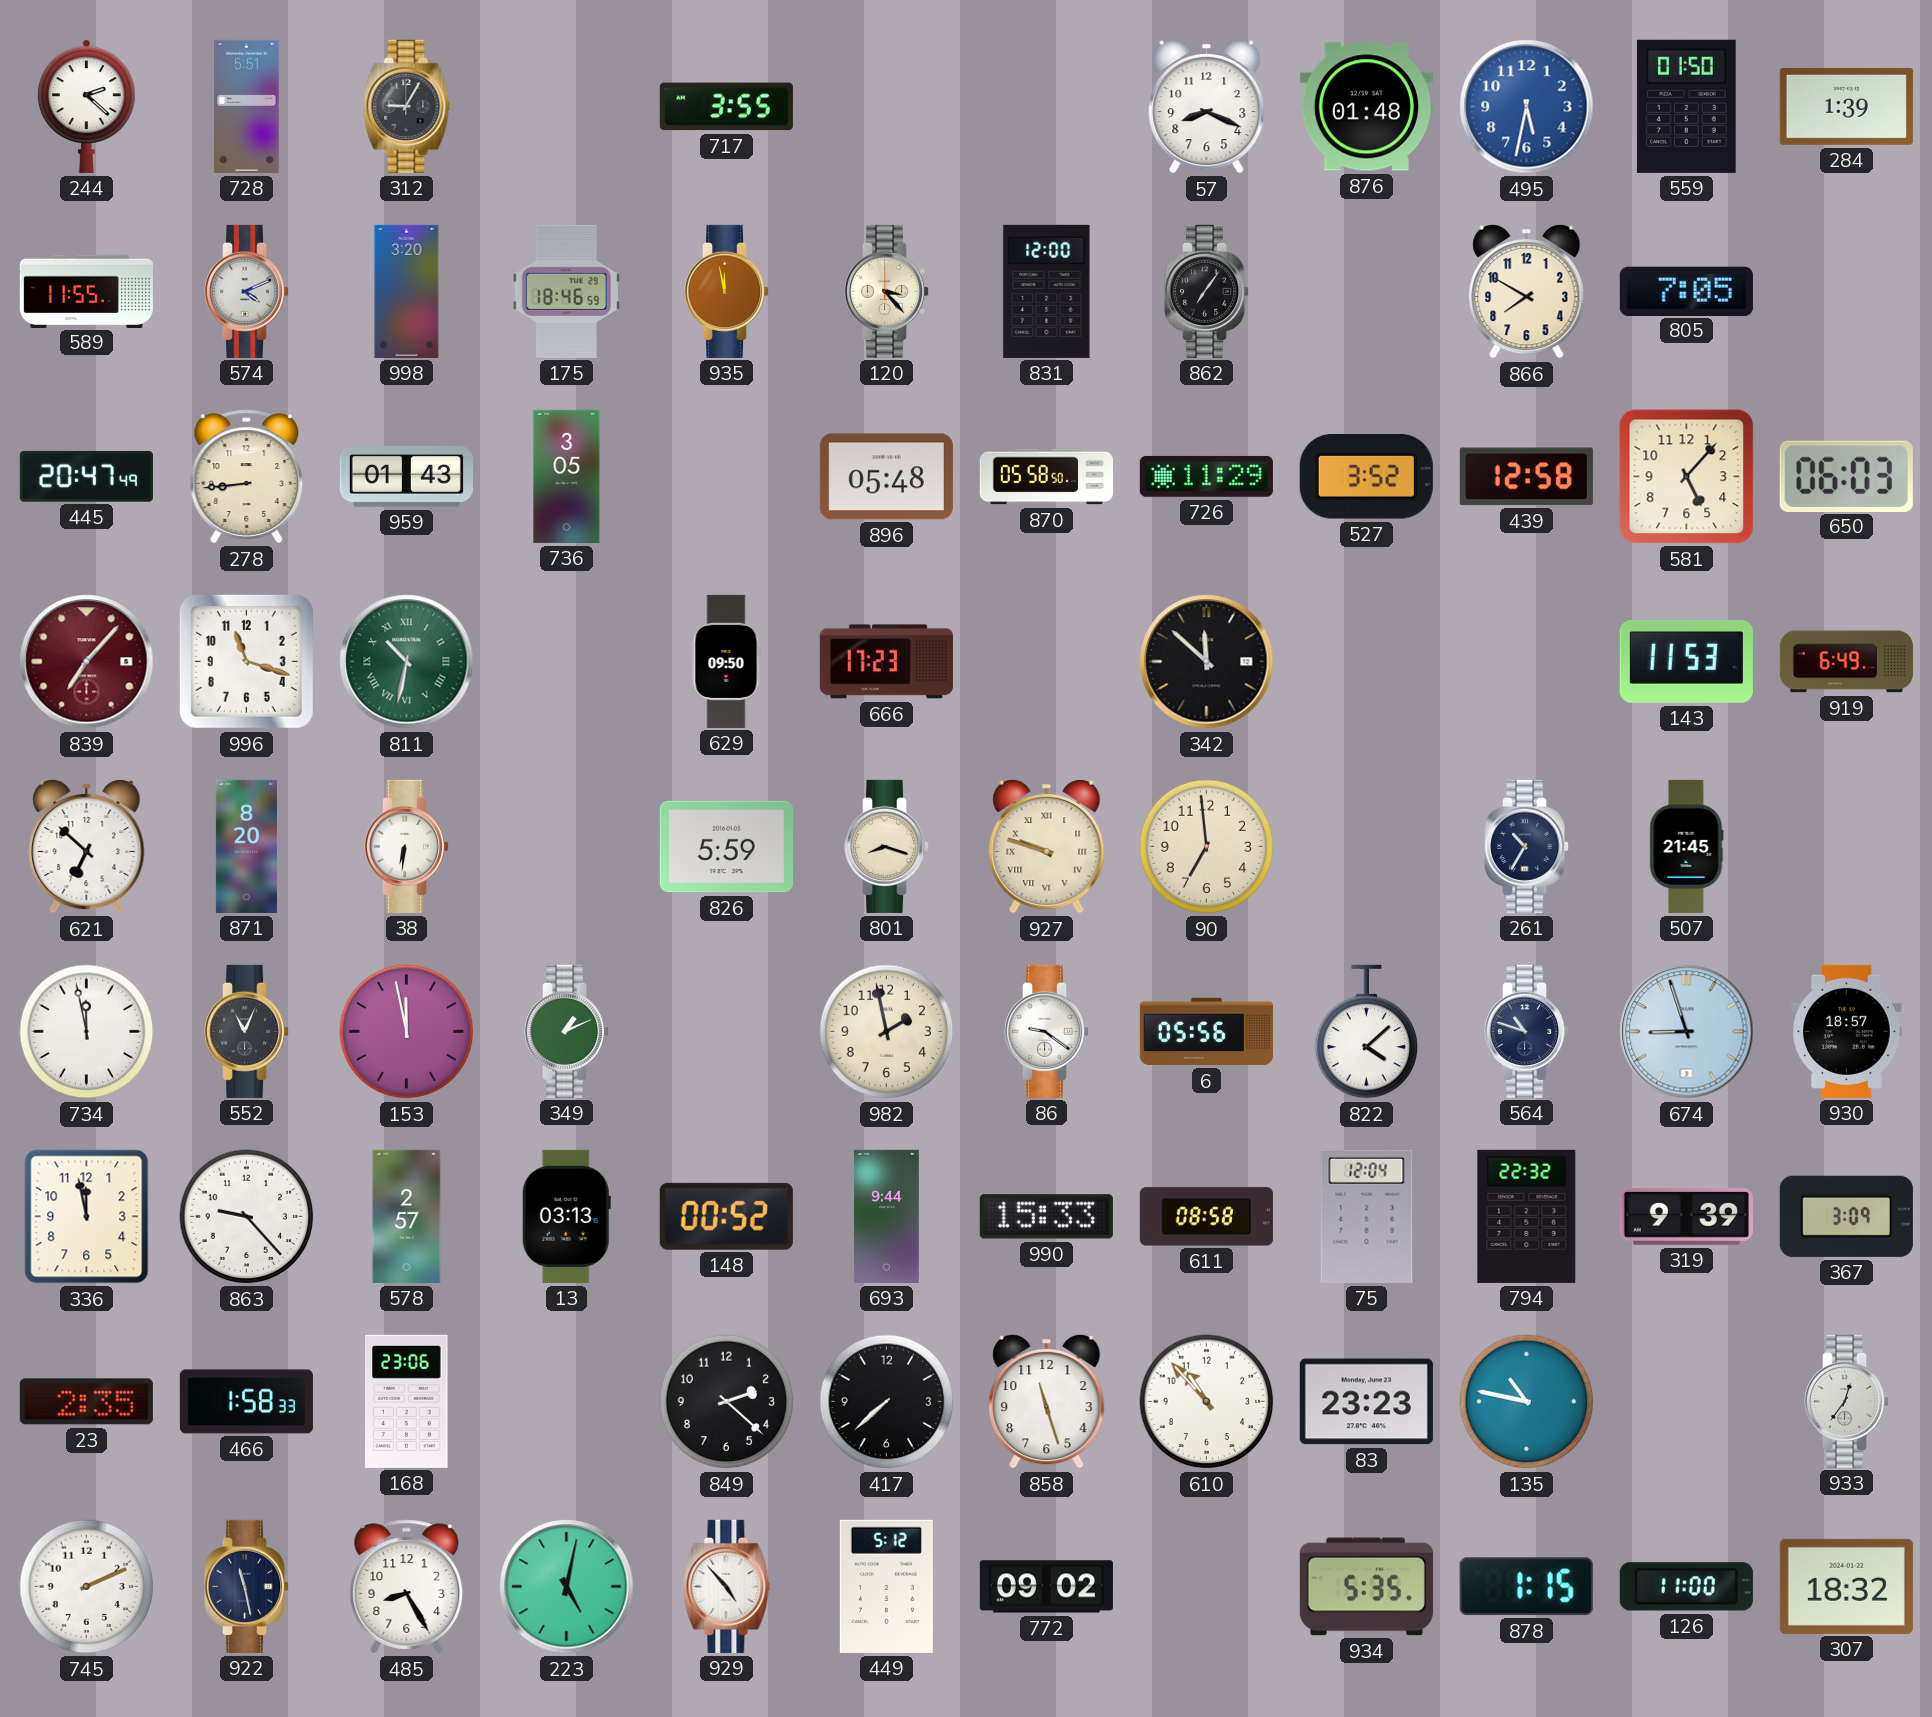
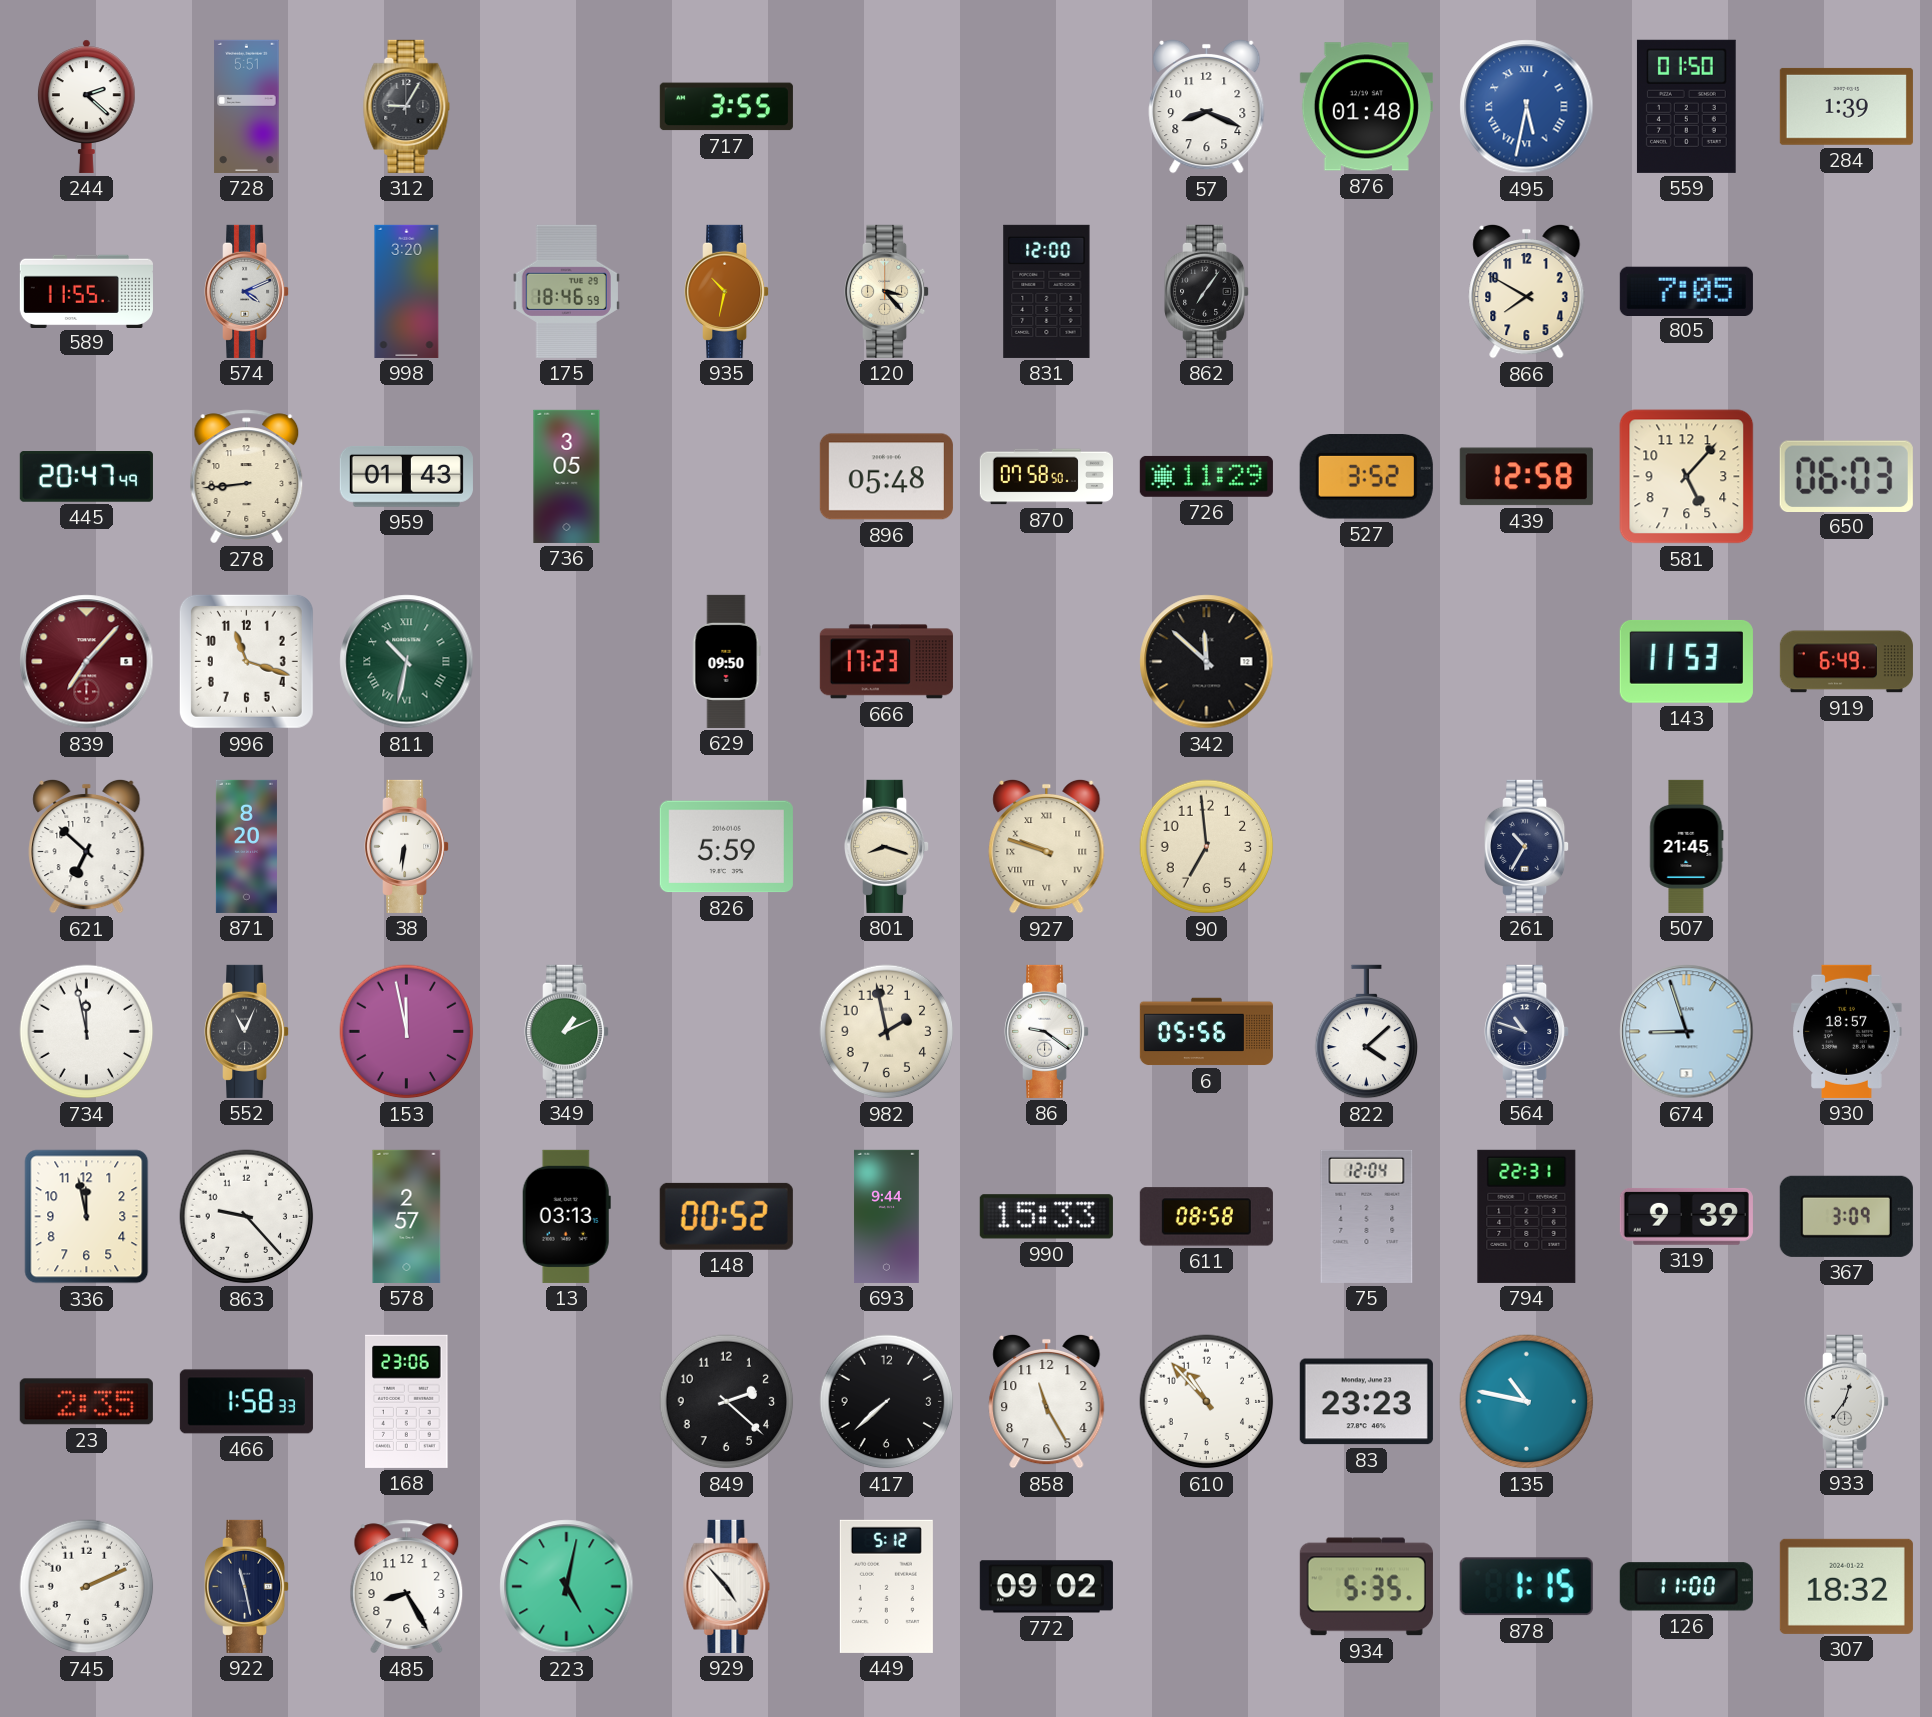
495 numerals: Arabic -> Roman (1527, 107)
935: 11:58 -> 10:32 (728, 291)
870: 05:58 -> 07:58 (1046, 477)
794: 22:32 -> 22:31 (1527, 1216)
858: 11:27 -> 11:25 (1047, 1401)
